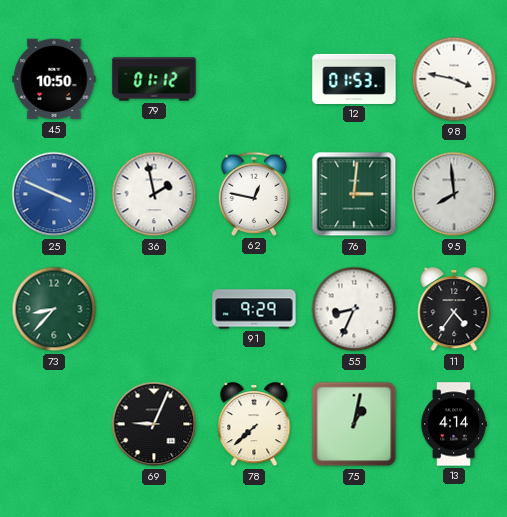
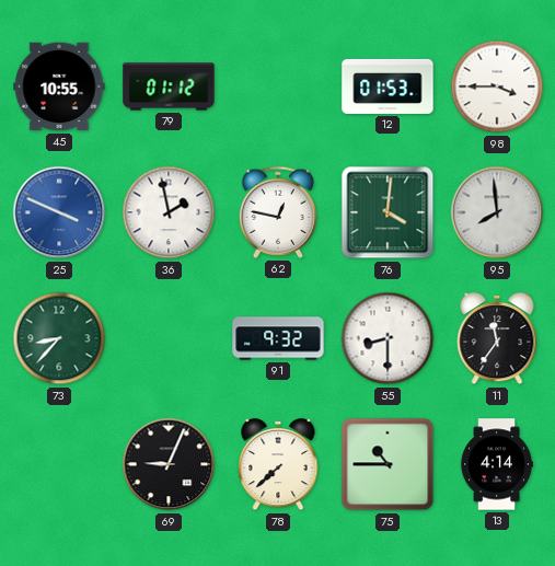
45: 10:50 -> 10:55 (59, 86)
98: 3:47 -> 3:45 (497, 86)
76: 3:01 -> 4:01 (388, 212)
91: 9:29 -> 9:32 (278, 338)
55: 8:34 -> 8:30 (388, 338)
11: 4:36 -> 11:36 (497, 338)
75: 1:02 -> 10:45 (388, 464)
